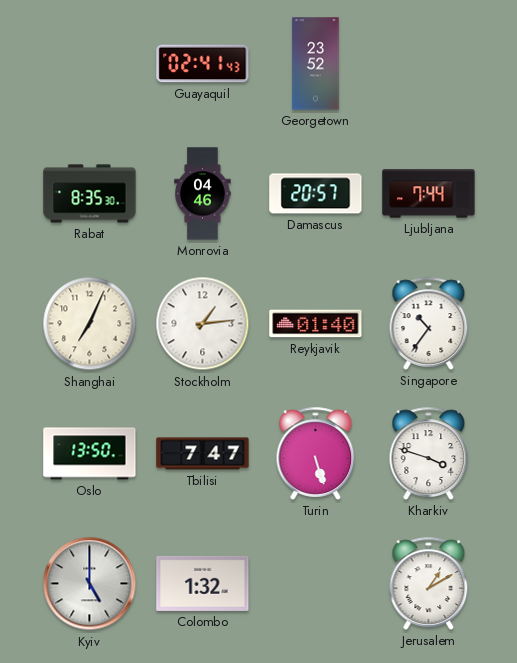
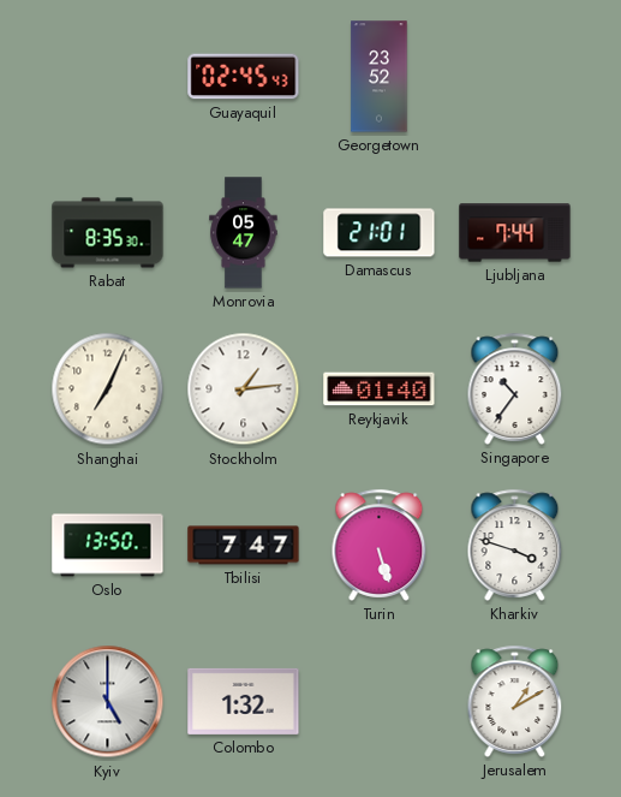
Guayaquil: 02:41 -> 02:45 (244, 77)
Monrovia: 04:46 -> 05:47 (244, 233)
Damascus: 20:57 -> 21:01 (380, 233)
